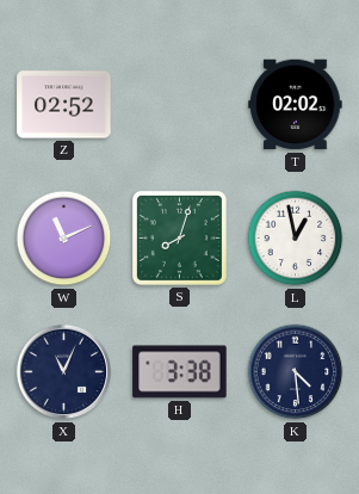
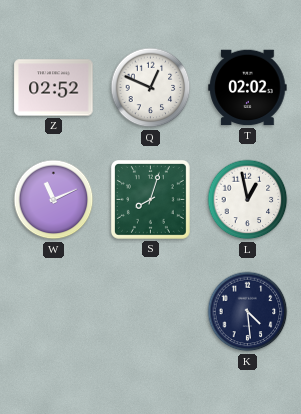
Q: none -> 12:49 (151, 88)
X: 11:04 -> none (64, 372)
H: 3:38 -> none (180, 372)
